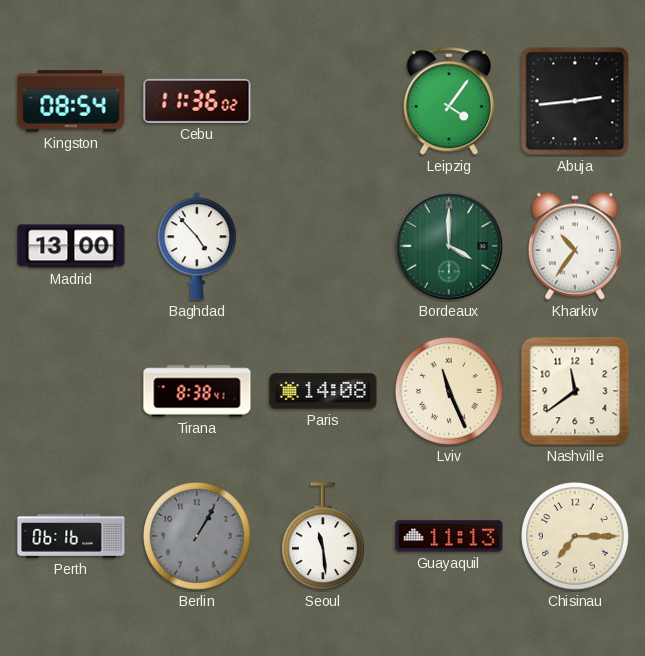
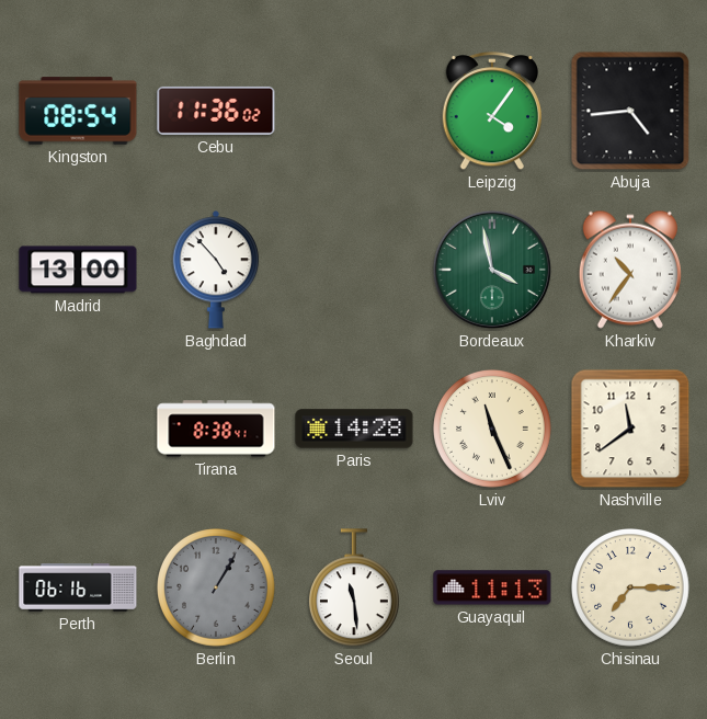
Abuja: 2:44 -> 4:44 (630, 111)
Bordeaux: 4:00 -> 3:58 (492, 270)
Paris: 14:08 -> 14:28 (354, 429)
